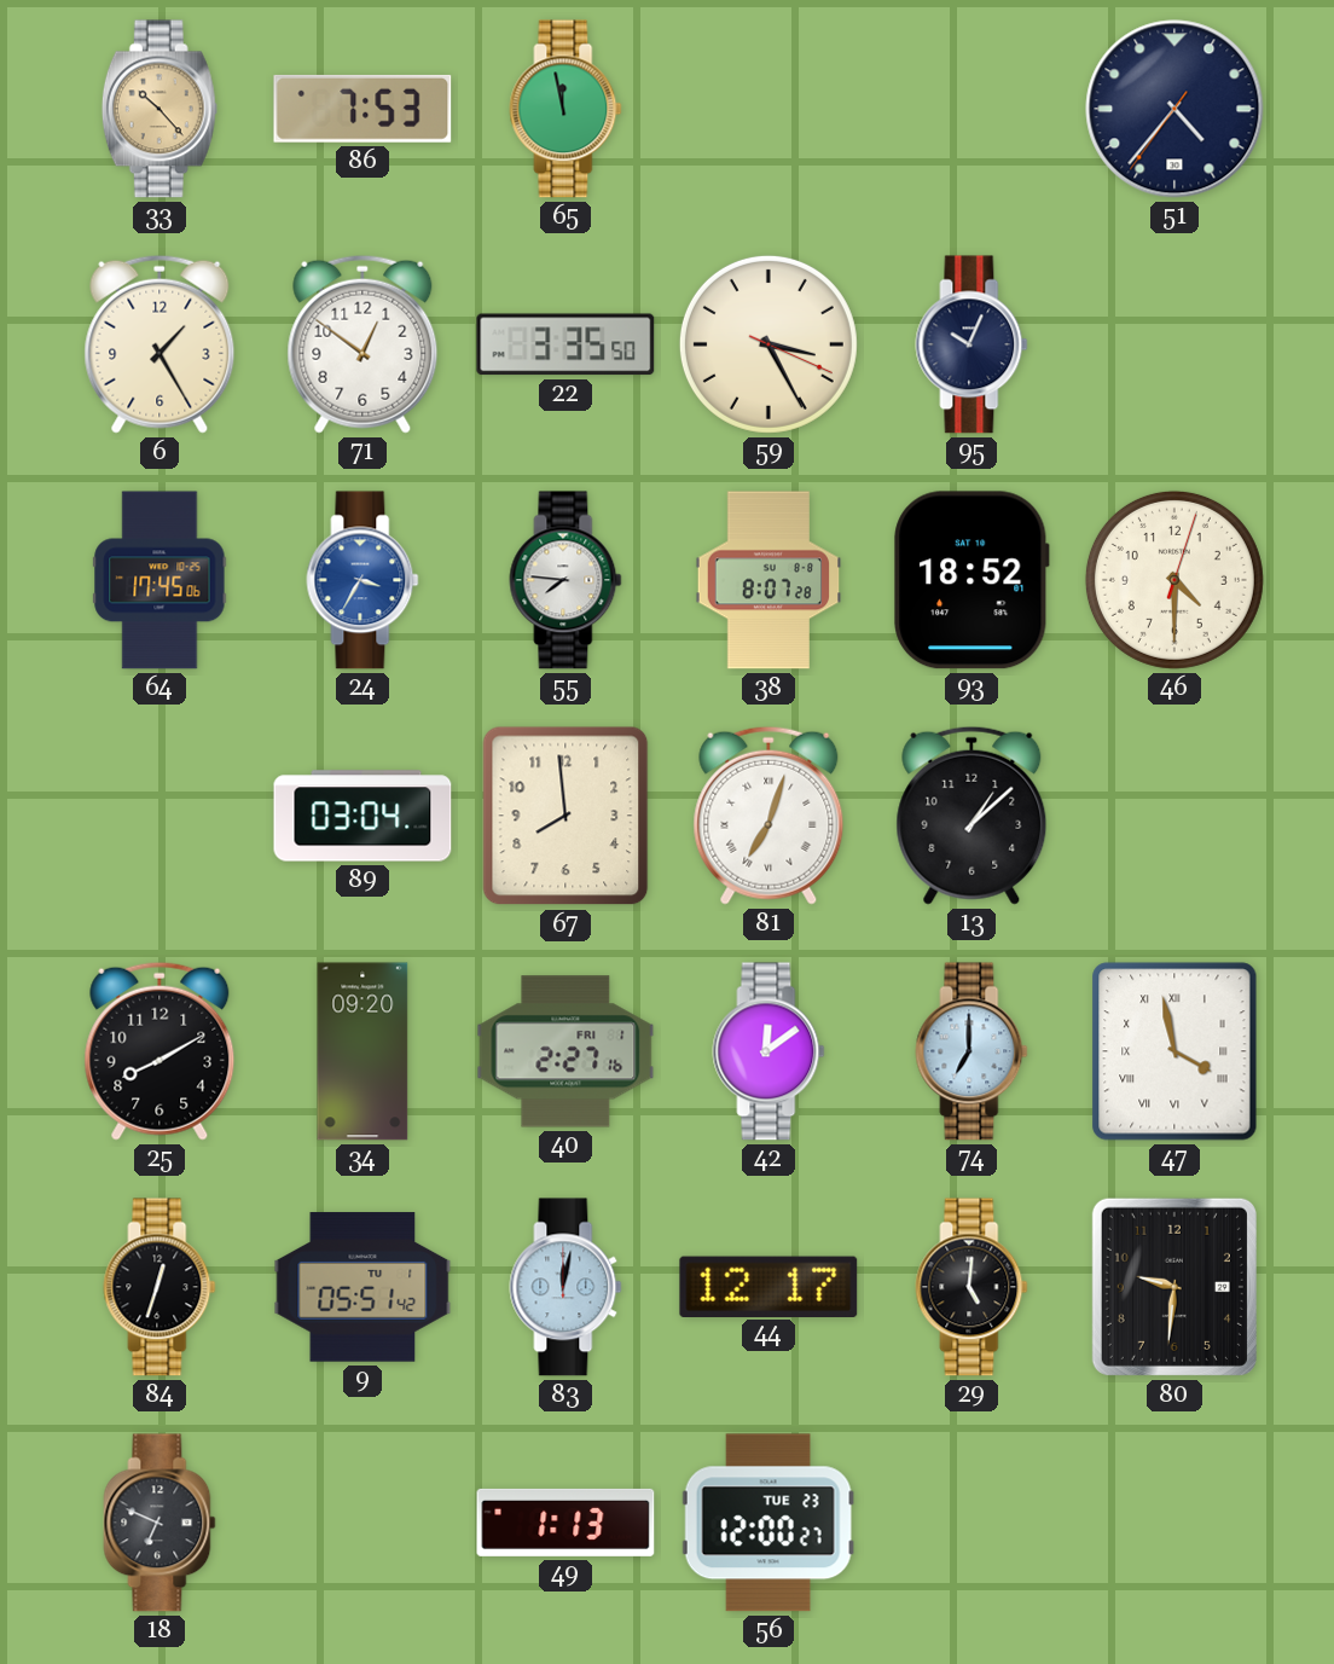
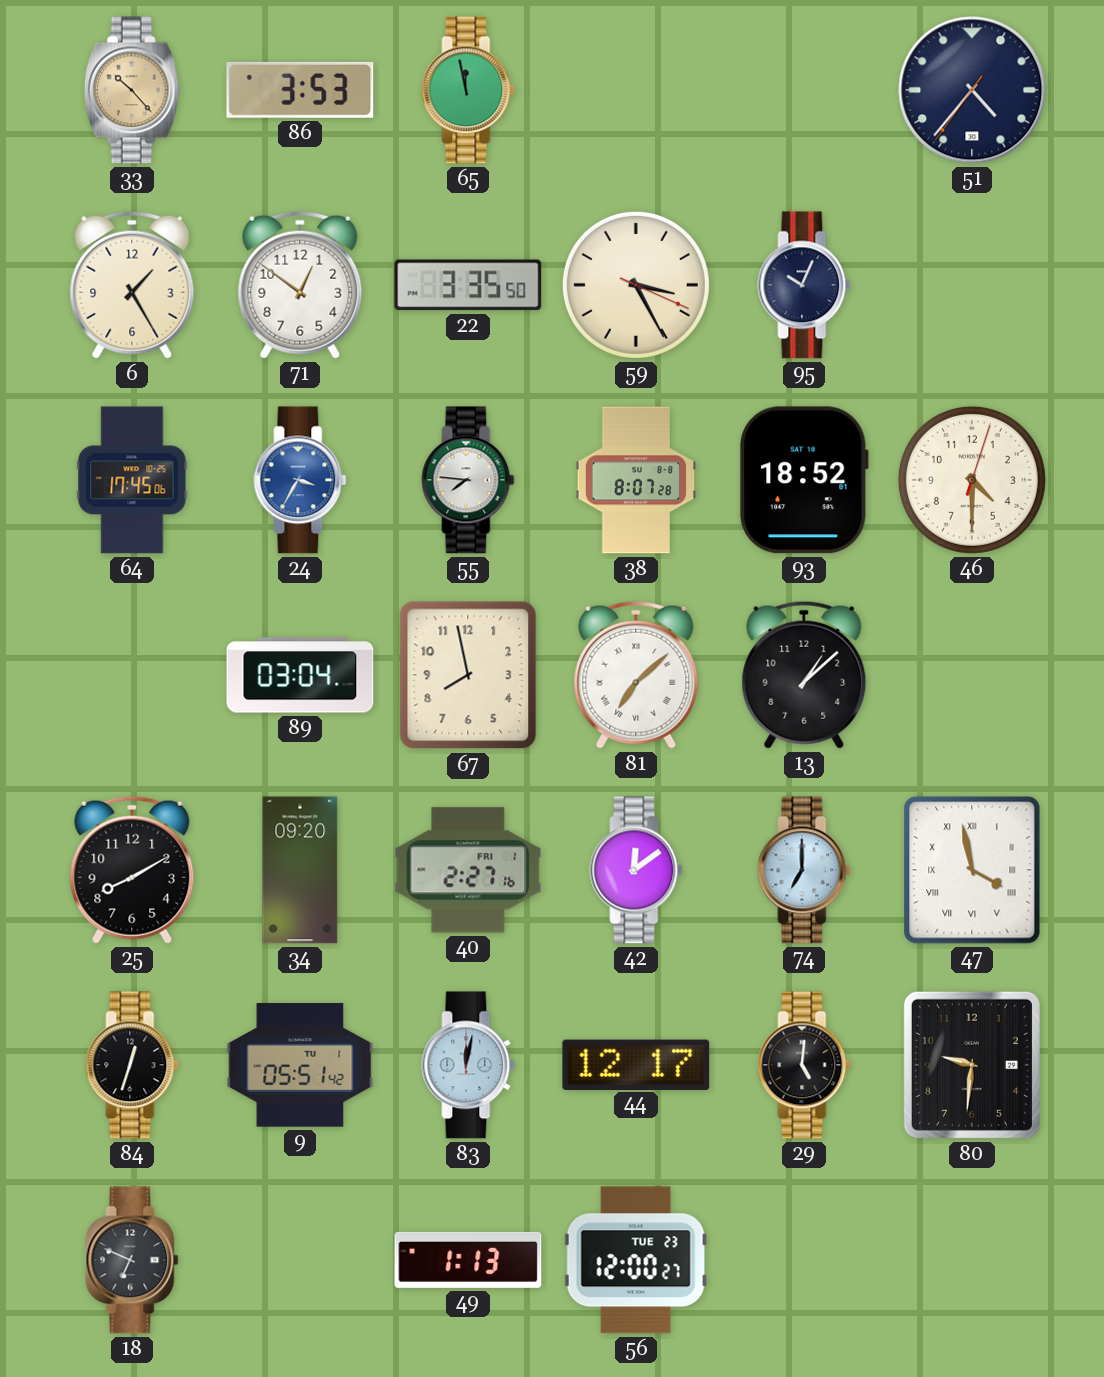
86: 7:53 -> 3:53 (300, 90)
67: 7:59 -> 7:58 (468, 675)
81: 7:03 -> 7:08 (636, 675)
